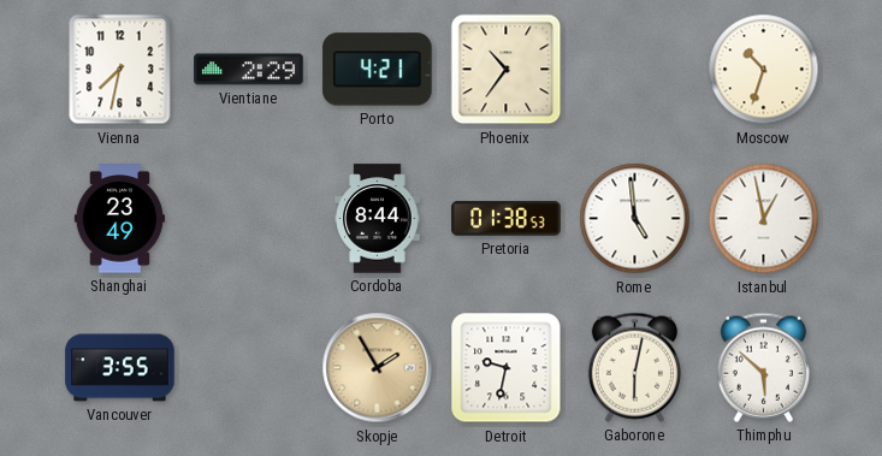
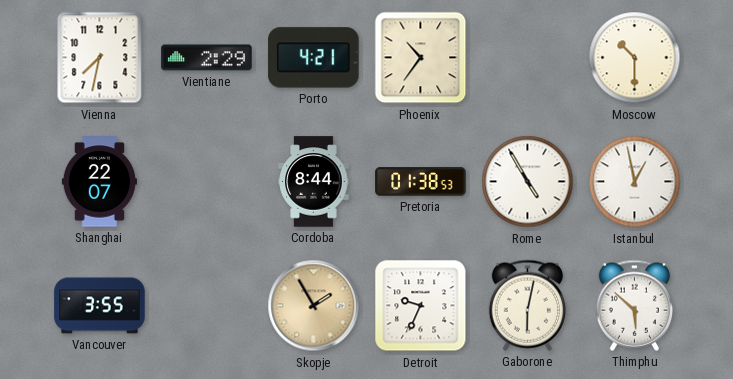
Moscow: 10:33 -> 10:30 (635, 58)
Shanghai: 23:49 -> 22:07 (99, 182)
Rome: 4:59 -> 4:55 (528, 182)
Detroit: 9:32 -> 9:34 (421, 306)
